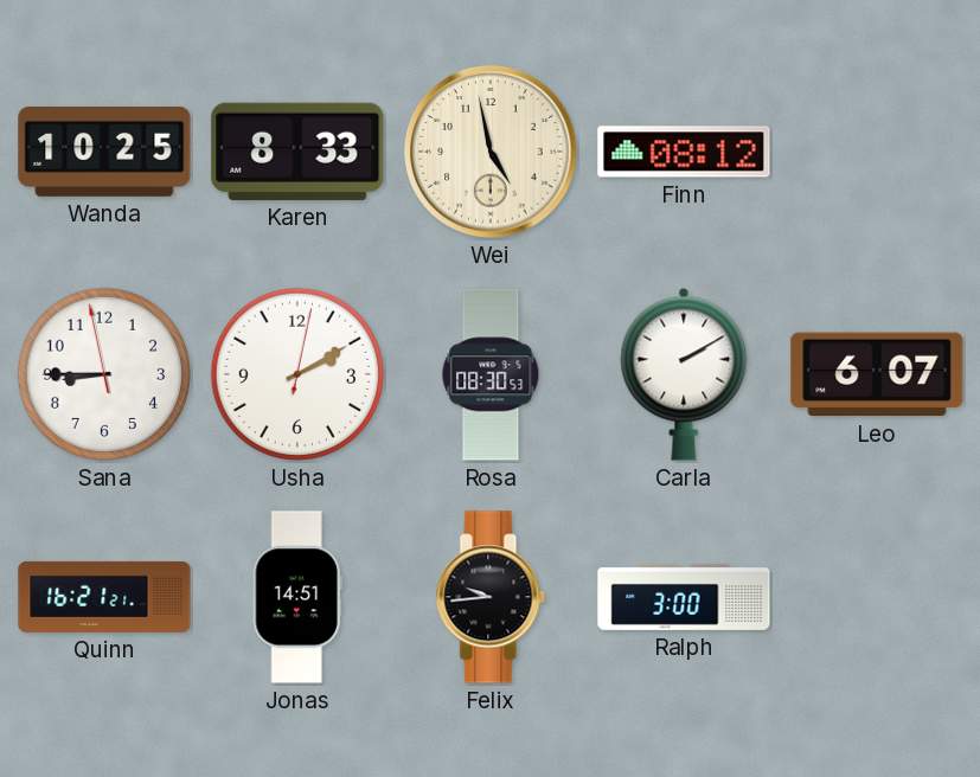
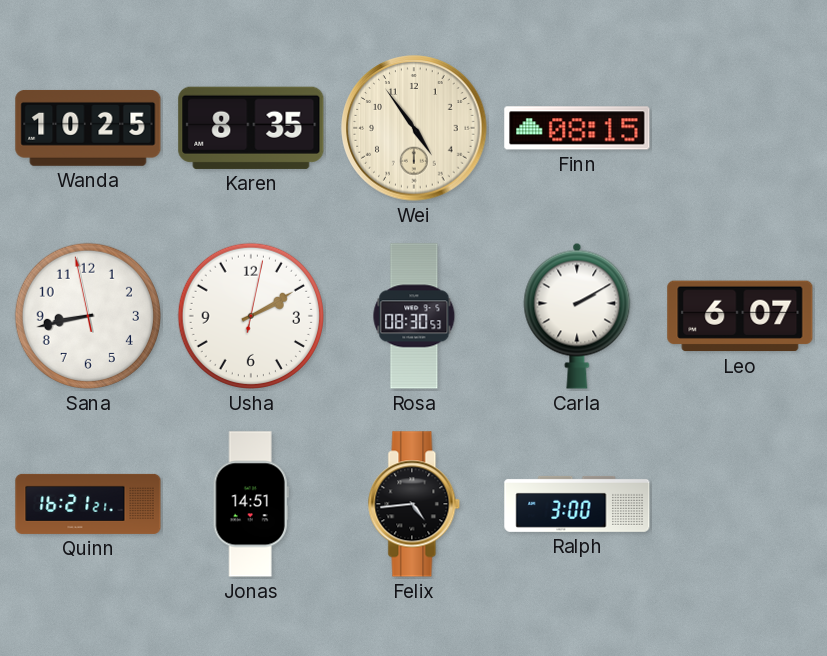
Karen: 8:33 -> 8:35 (251, 128)
Wei: 4:58 -> 4:54 (414, 128)
Finn: 08:12 -> 08:15 (577, 128)
Sana: 8:44 -> 8:42 (88, 316)
Felix: 9:44 -> 4:44 (414, 504)
